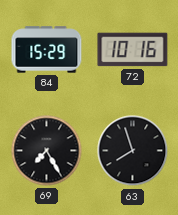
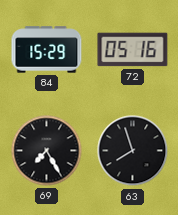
72: 10:16 -> 05:16 (133, 50)
